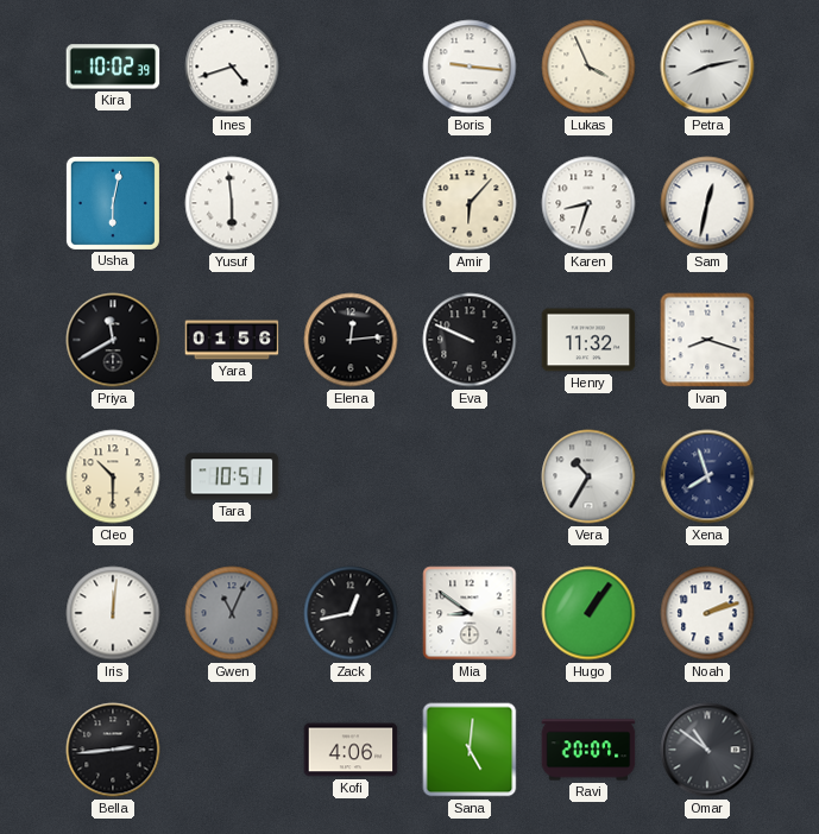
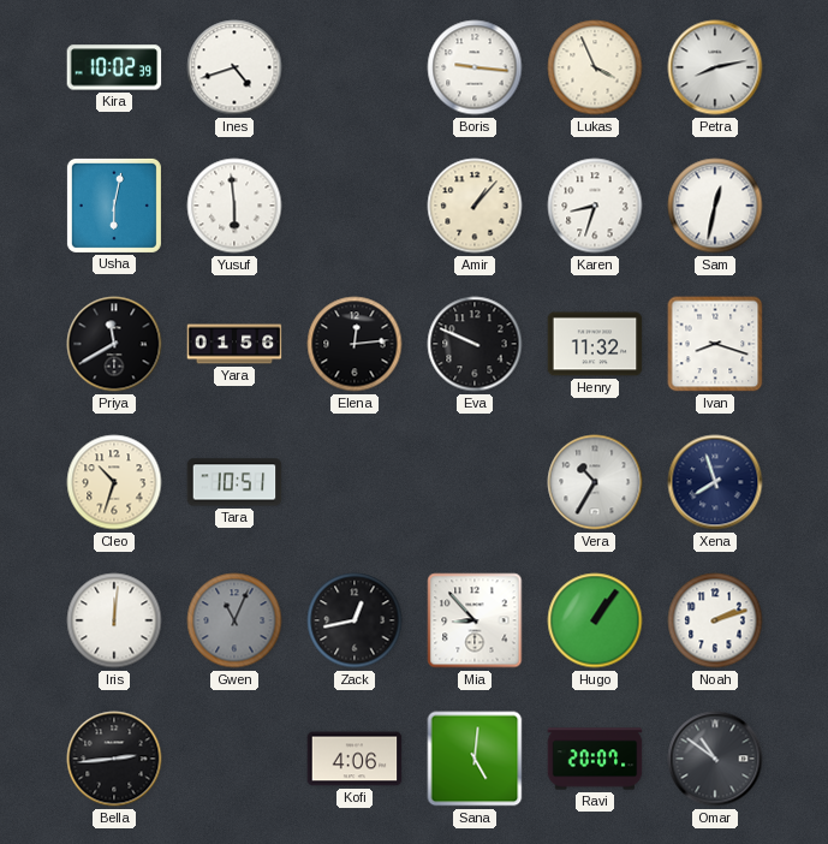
Amir: 6:07 -> 1:07 (475, 206)
Cleo: 10:30 -> 10:33 (114, 482)
Mia: 8:51 -> 8:53 (475, 620)
